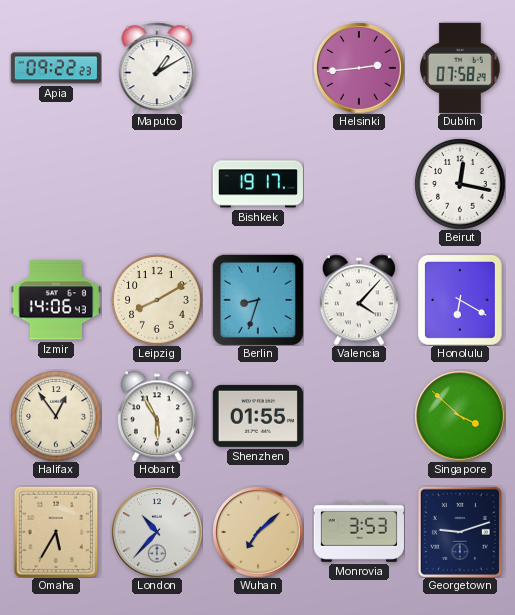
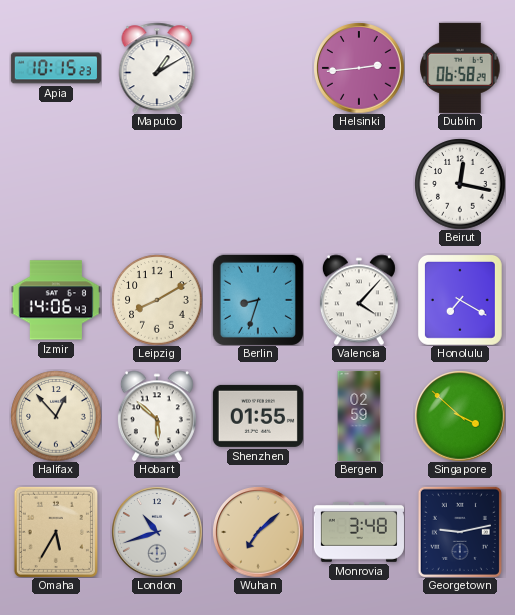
Apia: 09:22 -> 10:15 (56, 68)
Dublin: 07:58 -> 06:58 (460, 68)
Bishkek: 19:17 -> none (258, 184)
Honolulu: 6:20 -> 7:20 (460, 300)
Halifax: 12:54 -> 12:53 (56, 416)
Hobart: 5:55 -> 5:52 (157, 416)
Bergen: none -> 02:59 (359, 416)
London: 10:37 -> 10:42 (157, 532)
Monrovia: 3:53 -> 3:48 (359, 532)
Georgetown: 9:12 -> 9:13 (460, 532)
